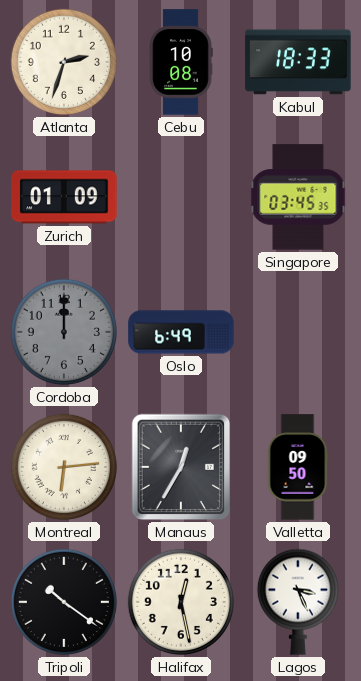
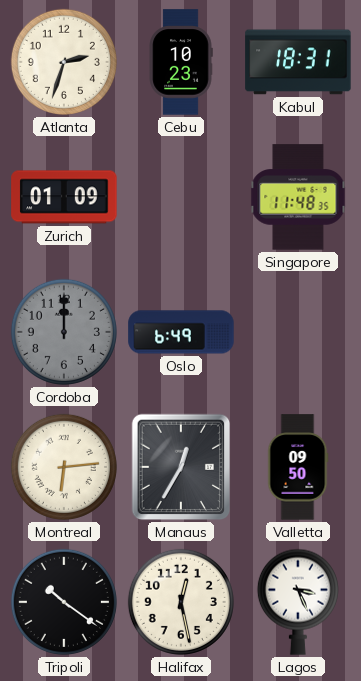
Cebu: 10:08 -> 10:23 (181, 62)
Kabul: 18:33 -> 18:31 (298, 62)
Singapore: 03:45 -> 11:48 (298, 197)
